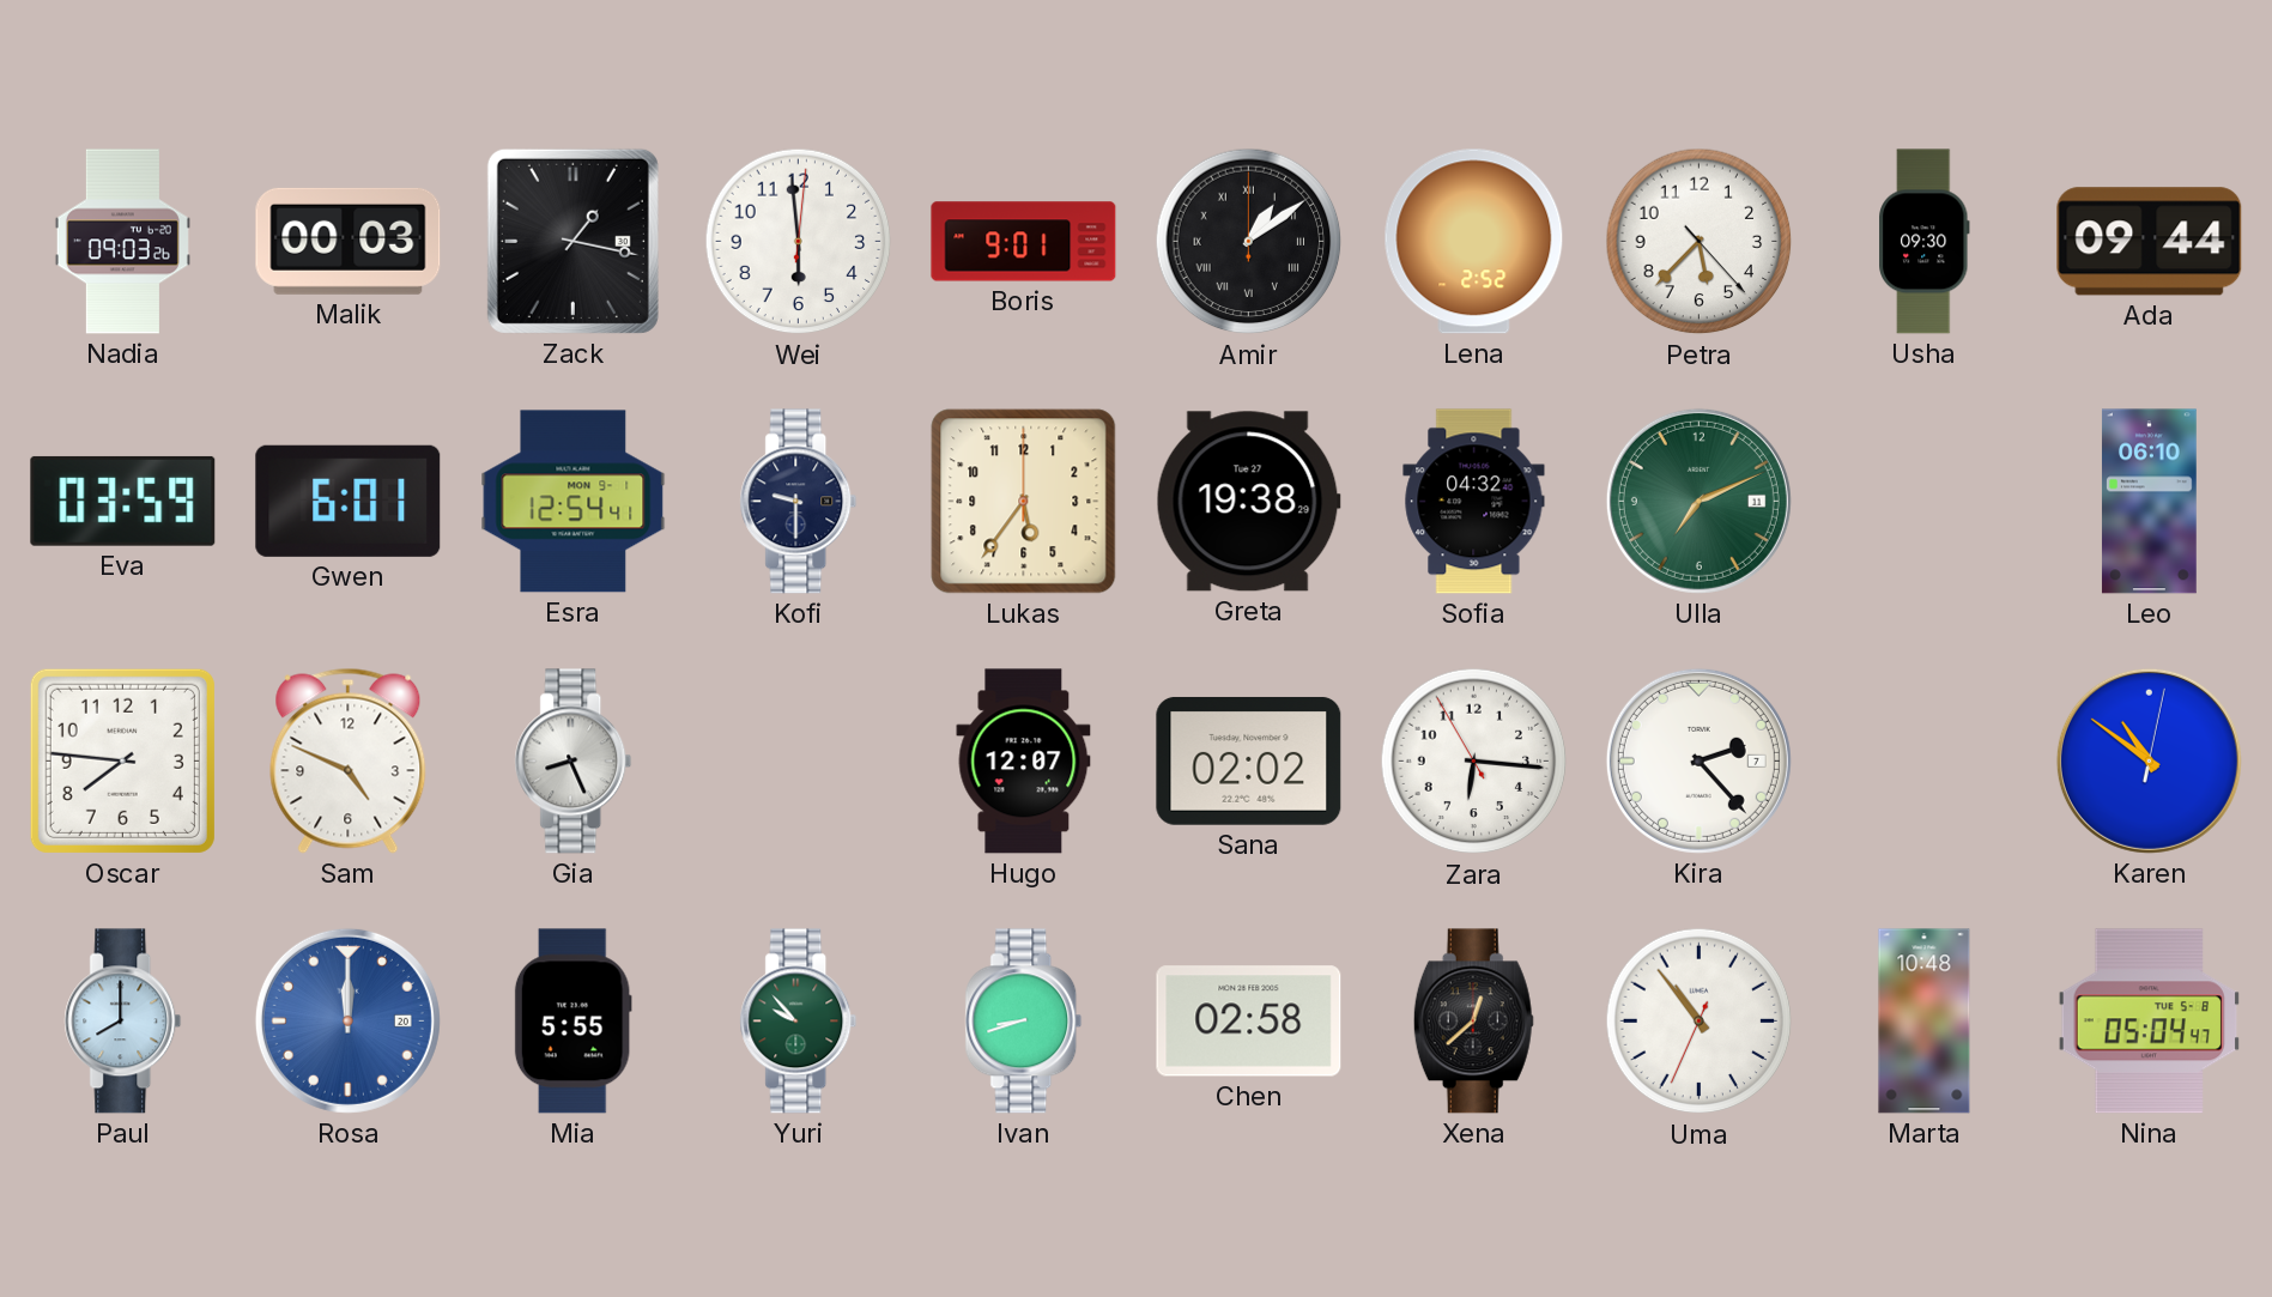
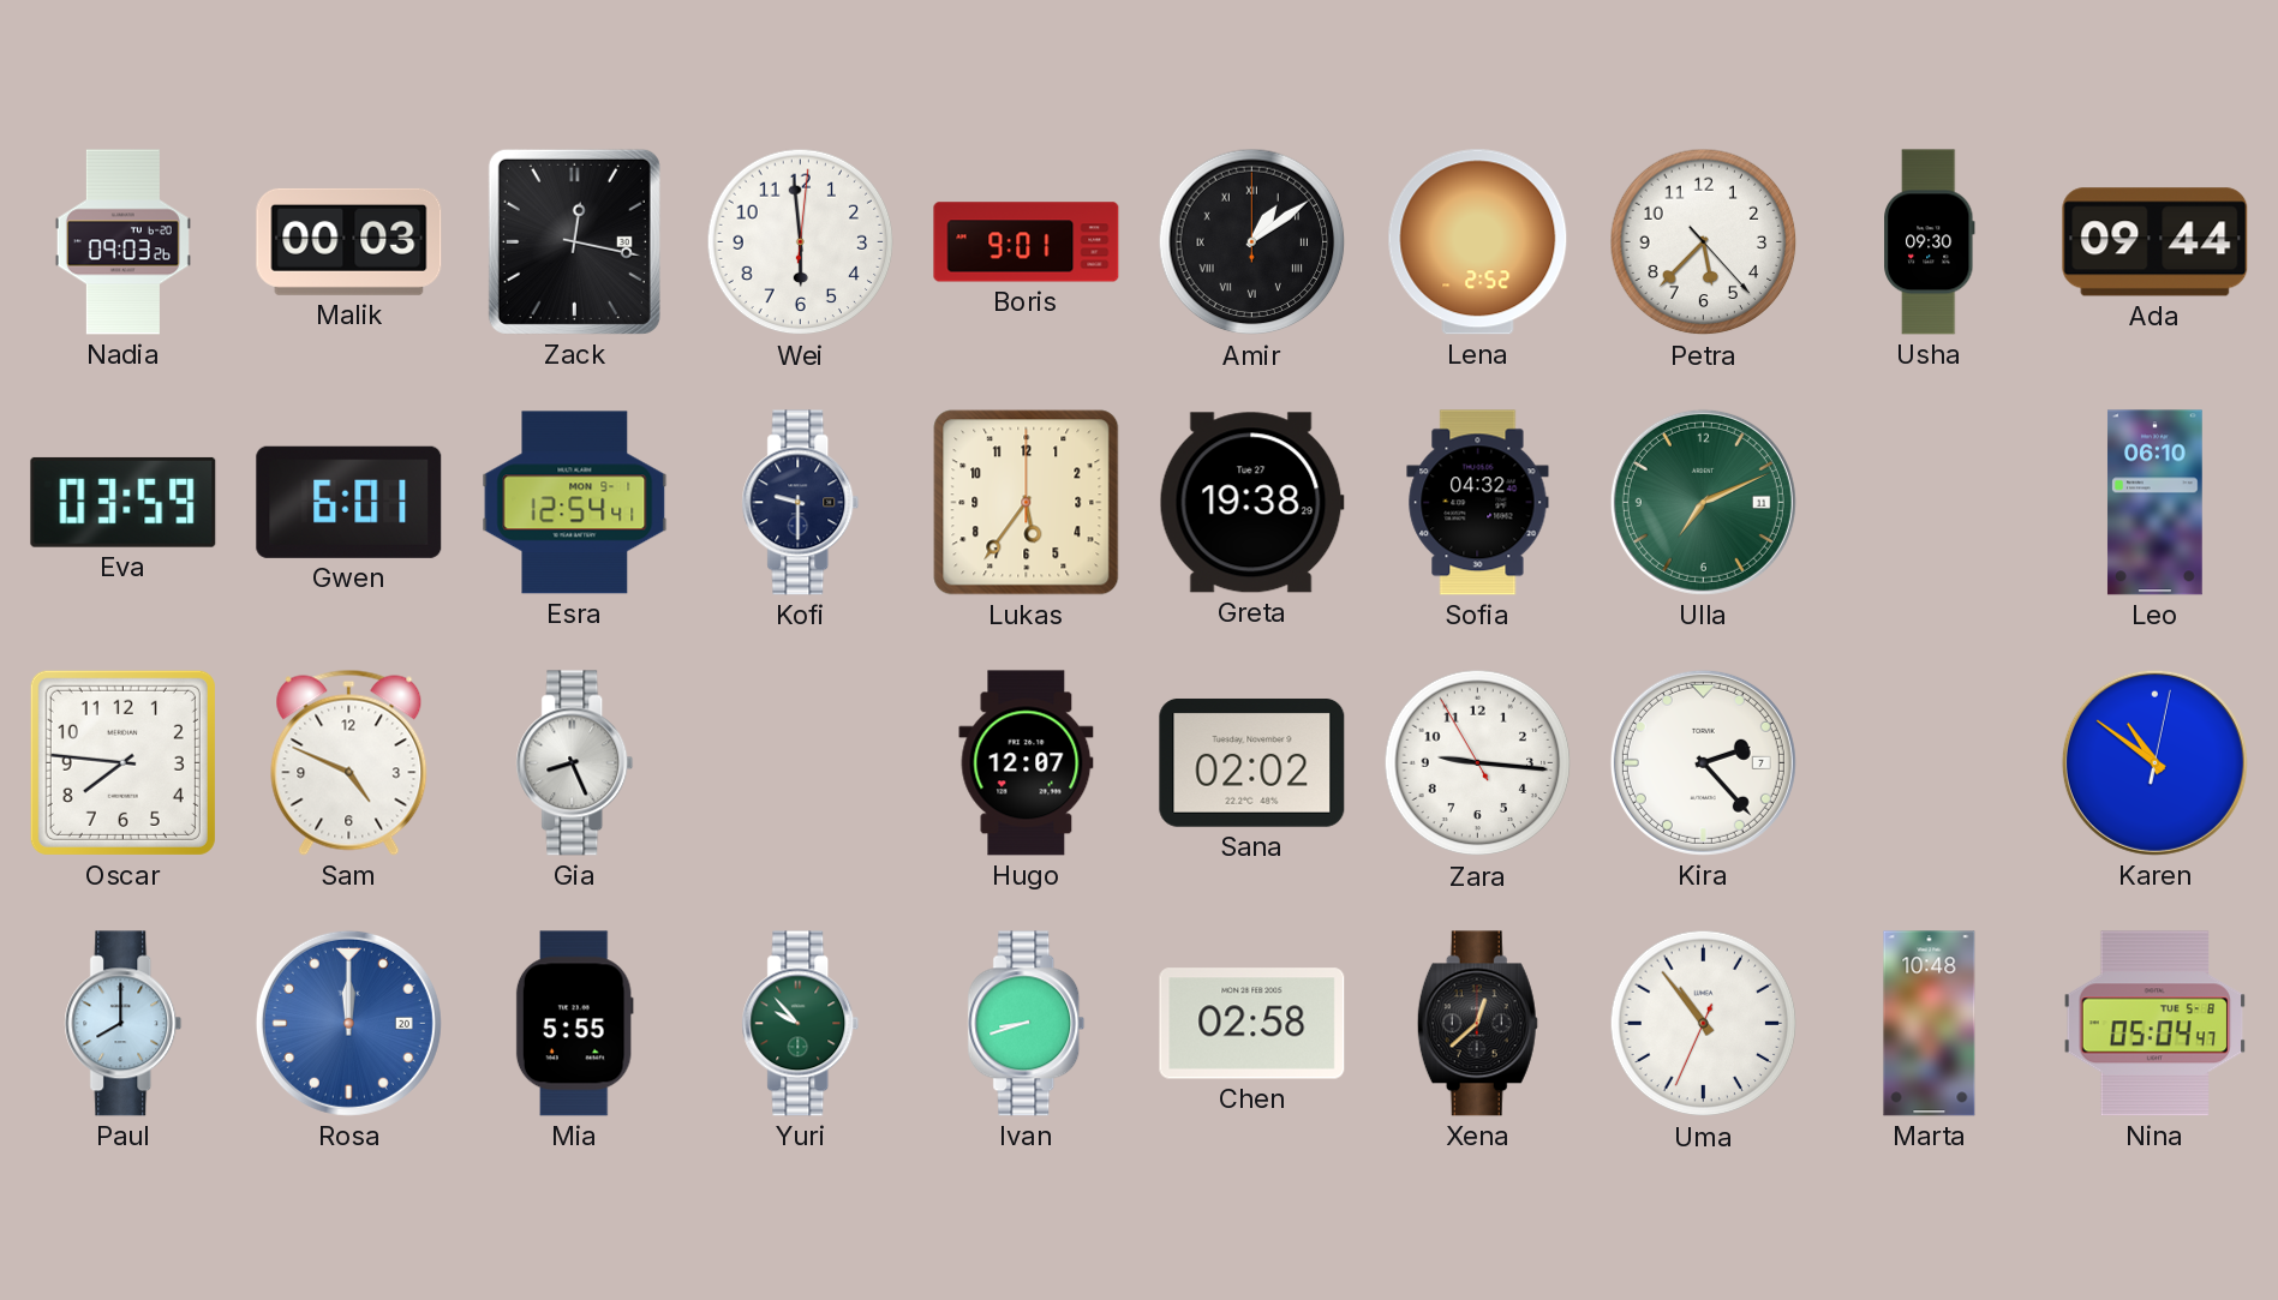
Zack: 1:17 -> 12:17 (574, 241)
Zara: 6:15 -> 9:15 (1478, 763)
